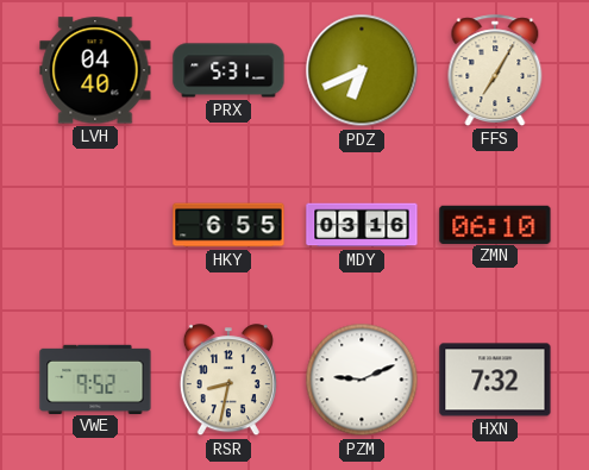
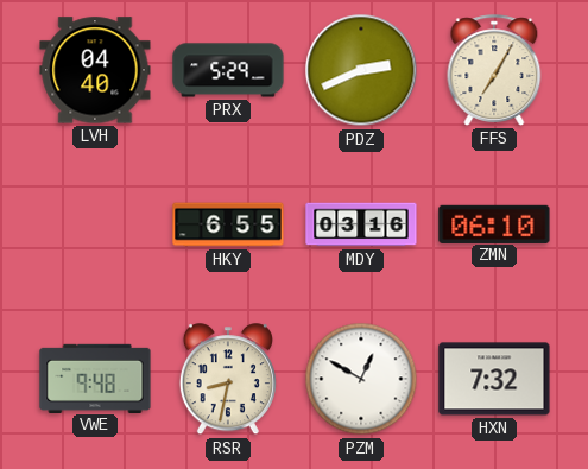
PRX: 5:31 -> 5:29 (228, 70)
PDZ: 6:41 -> 2:41 (361, 70)
VWE: 9:52 -> 9:48 (95, 378)
PZM: 9:11 -> 12:50 (361, 379)
